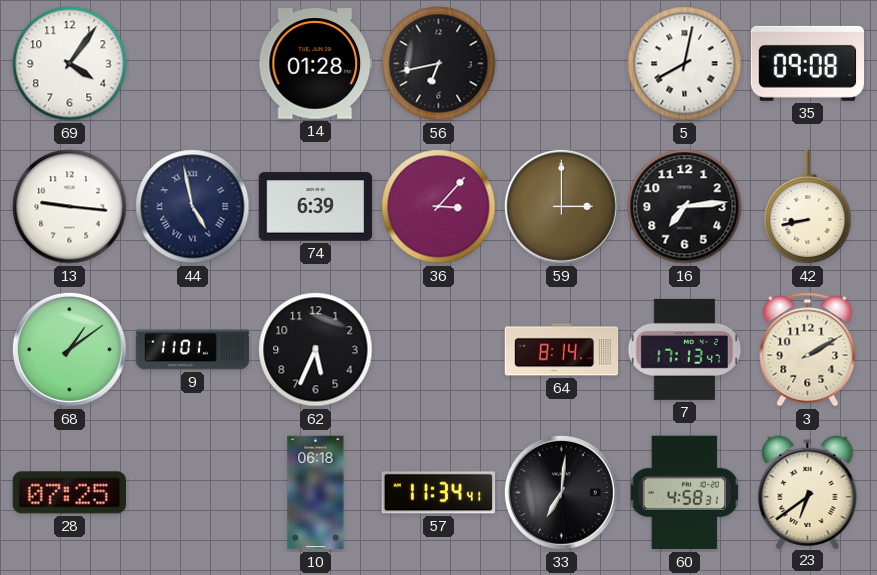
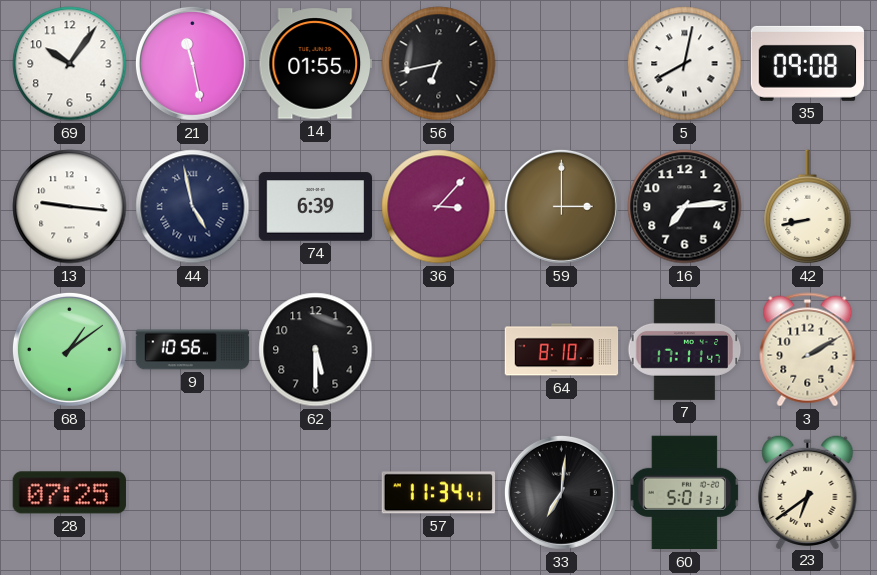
69: 4:06 -> 10:06 (70, 64)
21: none -> 11:28 (192, 63)
14: 01:28 -> 01:55 (315, 64)
9: 11:01 -> 10:56 (193, 350)
62: 5:34 -> 5:30 (316, 350)
64: 8:14 -> 8:10 (562, 350)
7: 17:13 -> 17:11 (685, 349)
10: 06:18 -> none (316, 493)
60: 4:58 -> 5:01 (684, 493)
